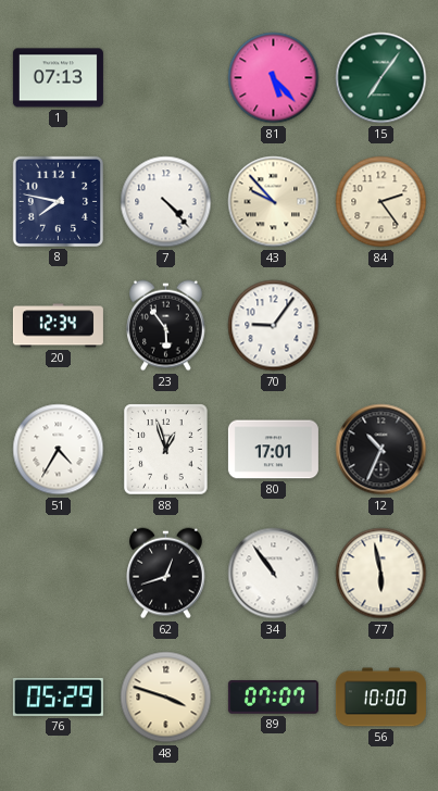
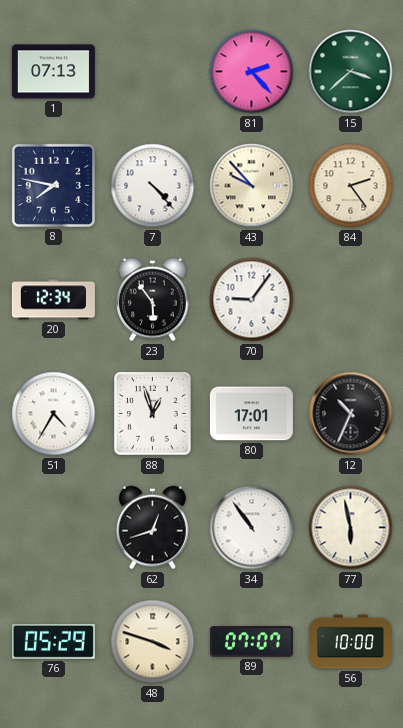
81: 5:23 -> 2:23 (252, 72)
15: 7:06 -> 3:38 (351, 72)
